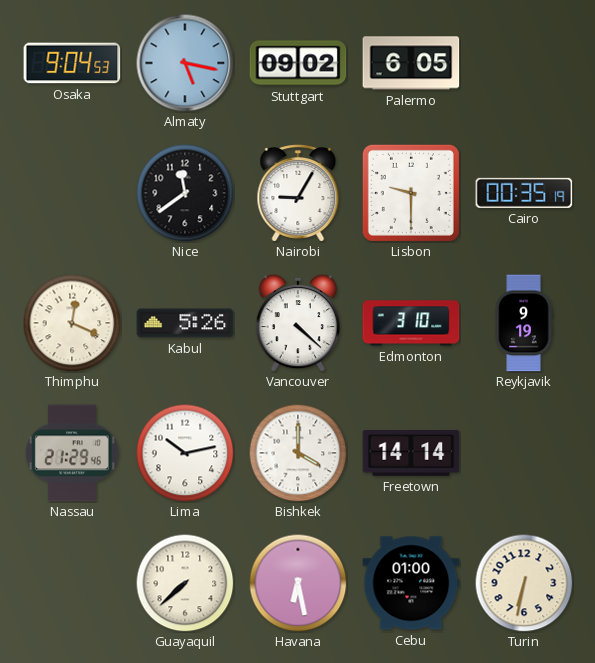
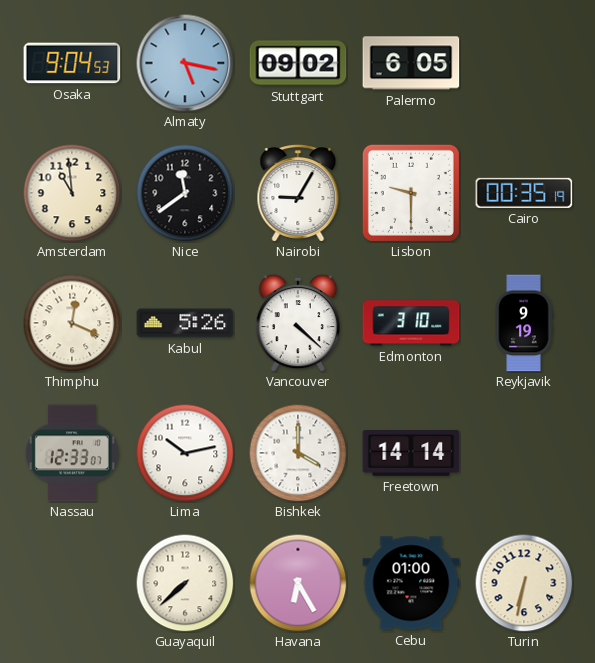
Amsterdam: none -> 10:59 (72, 193)
Nassau: 21:29 -> 12:33 (72, 453)
Havana: 6:28 -> 6:25 (298, 583)
